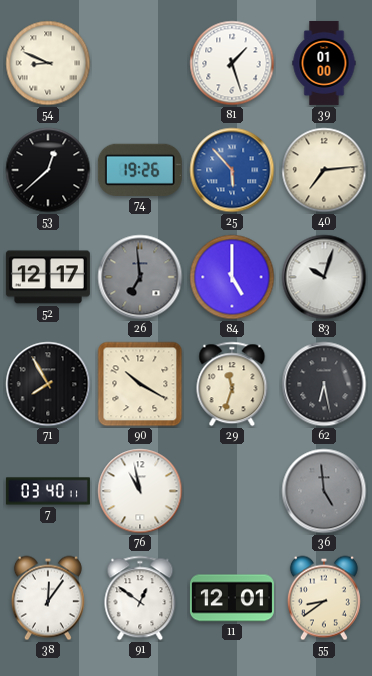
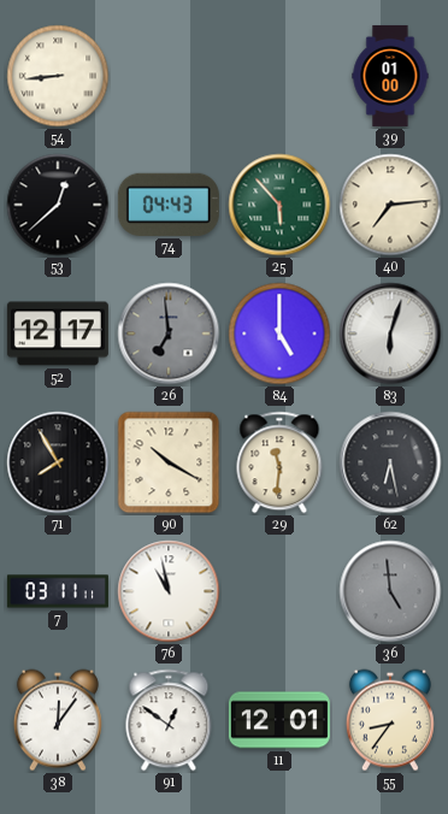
54: 8:49 -> 8:44 (58, 76)
81: 1:27 -> none (232, 63)
74: 19:26 -> 04:43 (169, 205)
25 dial: blue -> green (279, 205)
83: 10:03 -> 6:03 (390, 334)
29: 11:33 -> 11:31 (279, 462)
7: 03:40 -> 03:11 (58, 591)
55: 8:39 -> 8:36 (390, 720)
